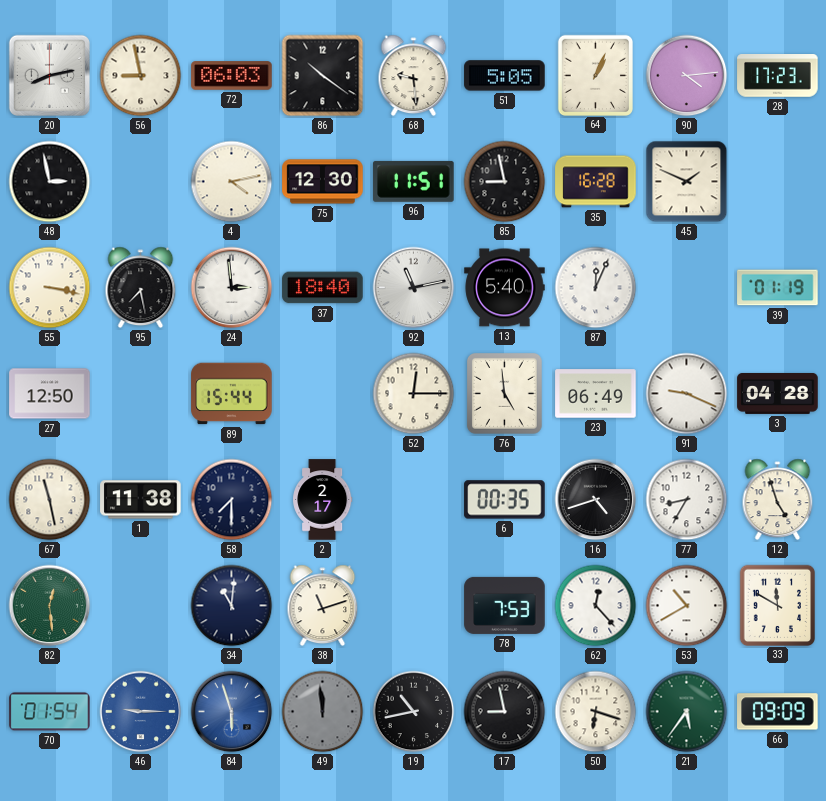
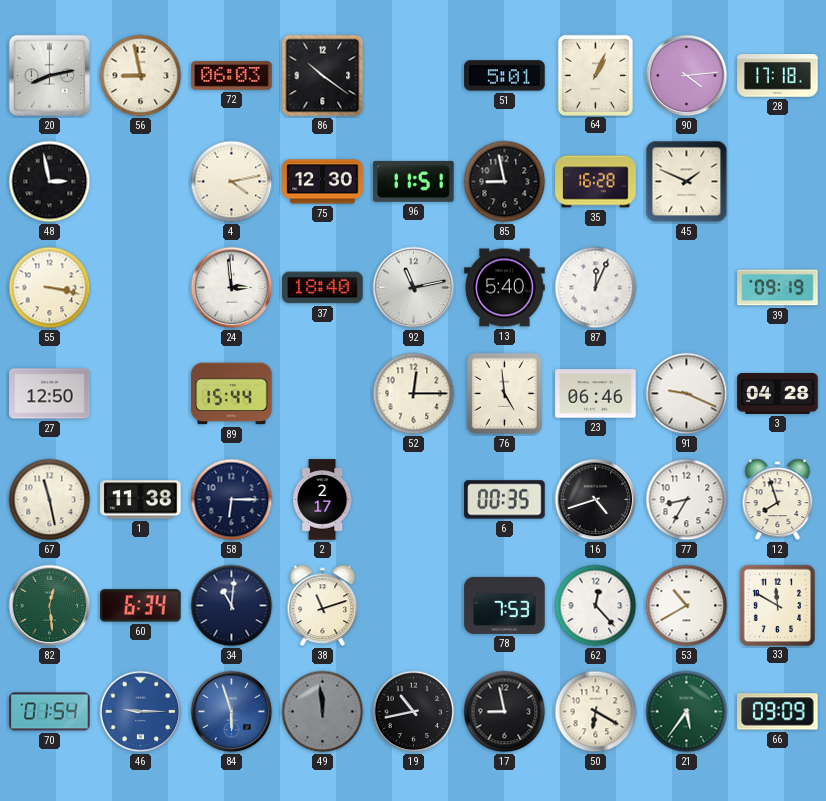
68: 9:29 -> none (414, 76)
51: 5:05 -> 5:01 (505, 76)
28: 17:23 -> 17:18 (778, 76)
95: 7:28 -> none (141, 288)
39: 01:19 -> 09:19 (778, 288)
23: 06:49 -> 06:46 (596, 394)
58: 7:30 -> 6:15 (232, 500)
12: 4:57 -> 7:57 (778, 500)
60: none -> 6:34 (141, 606)
50: 6:18 -> 6:20 (596, 712)
